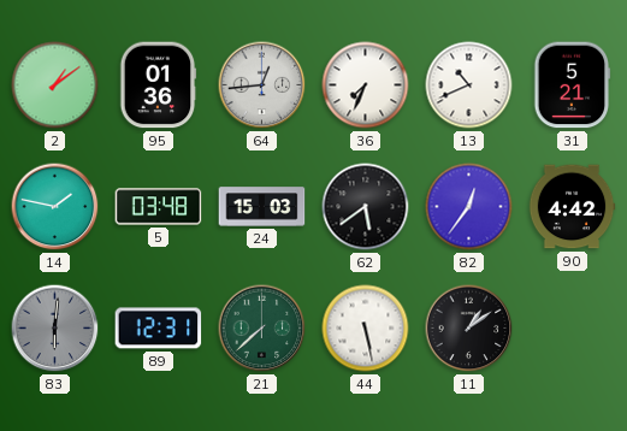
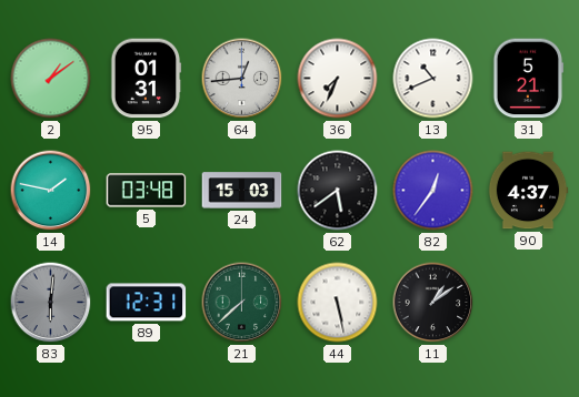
95: 01:36 -> 01:31 (146, 79)
90: 4:42 -> 4:37 (528, 191)
